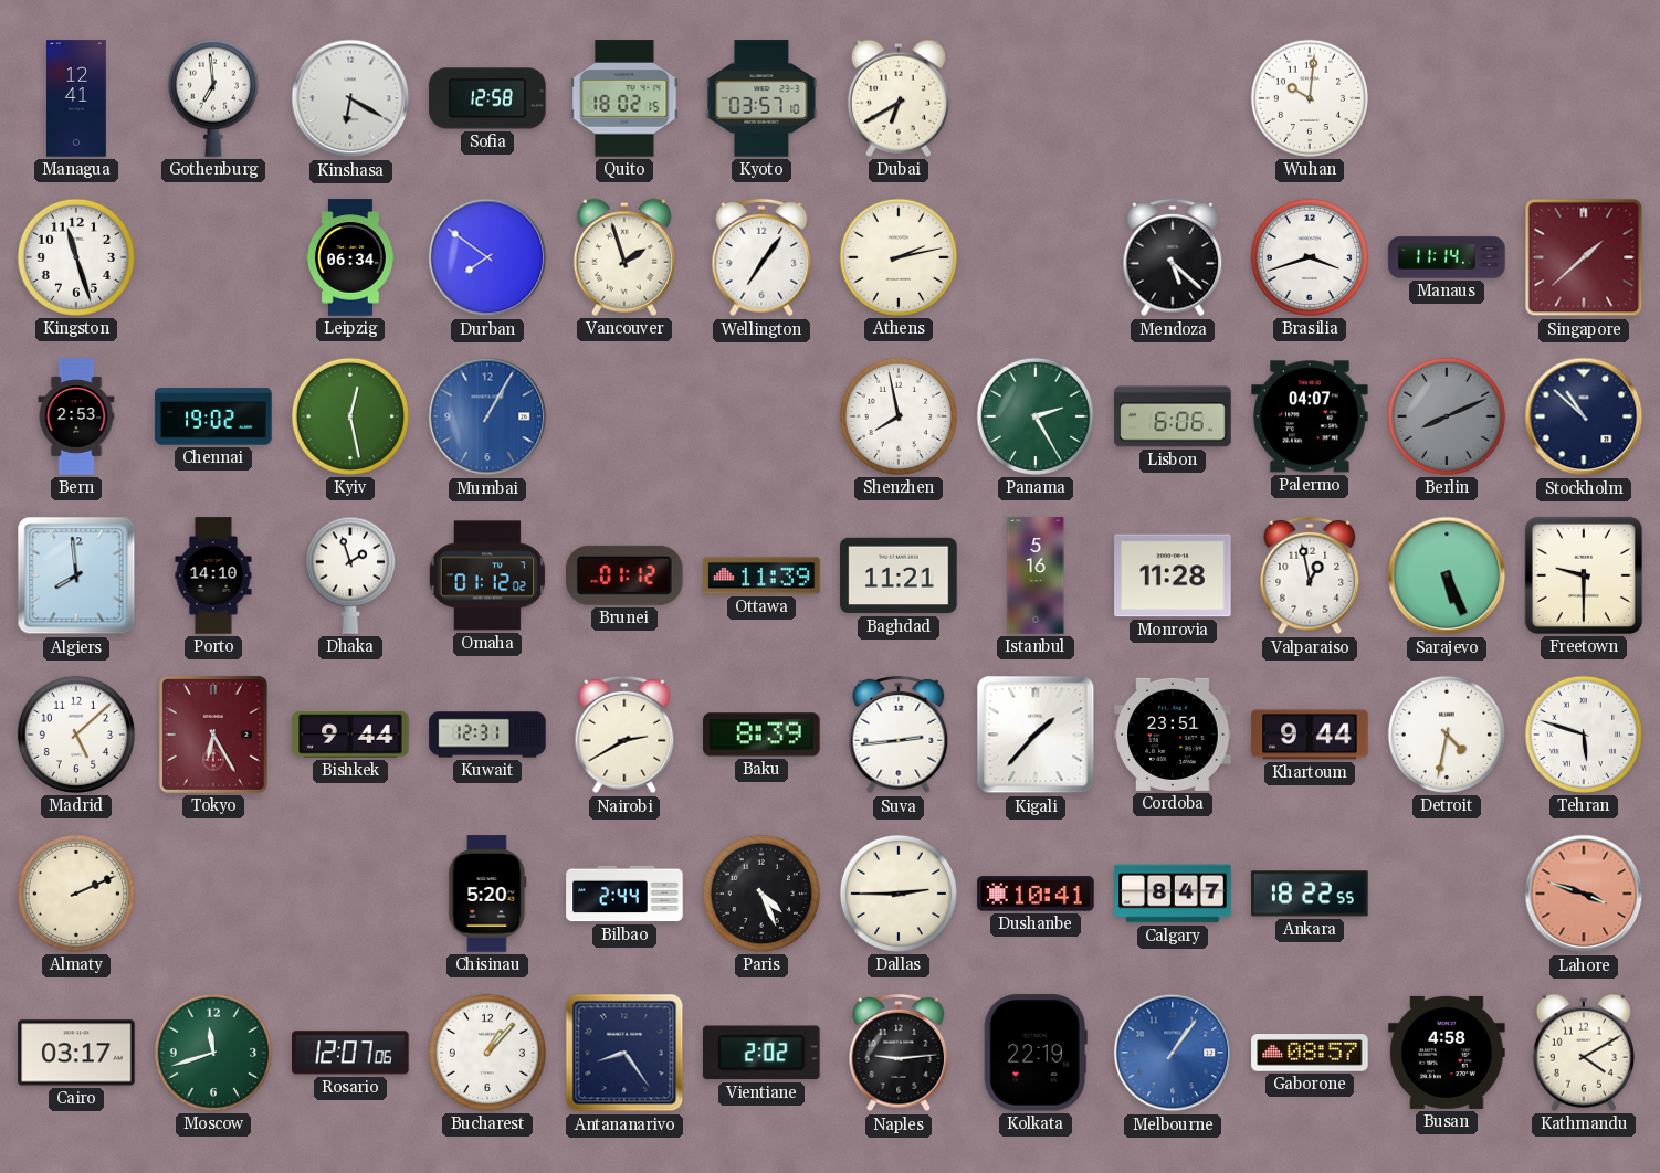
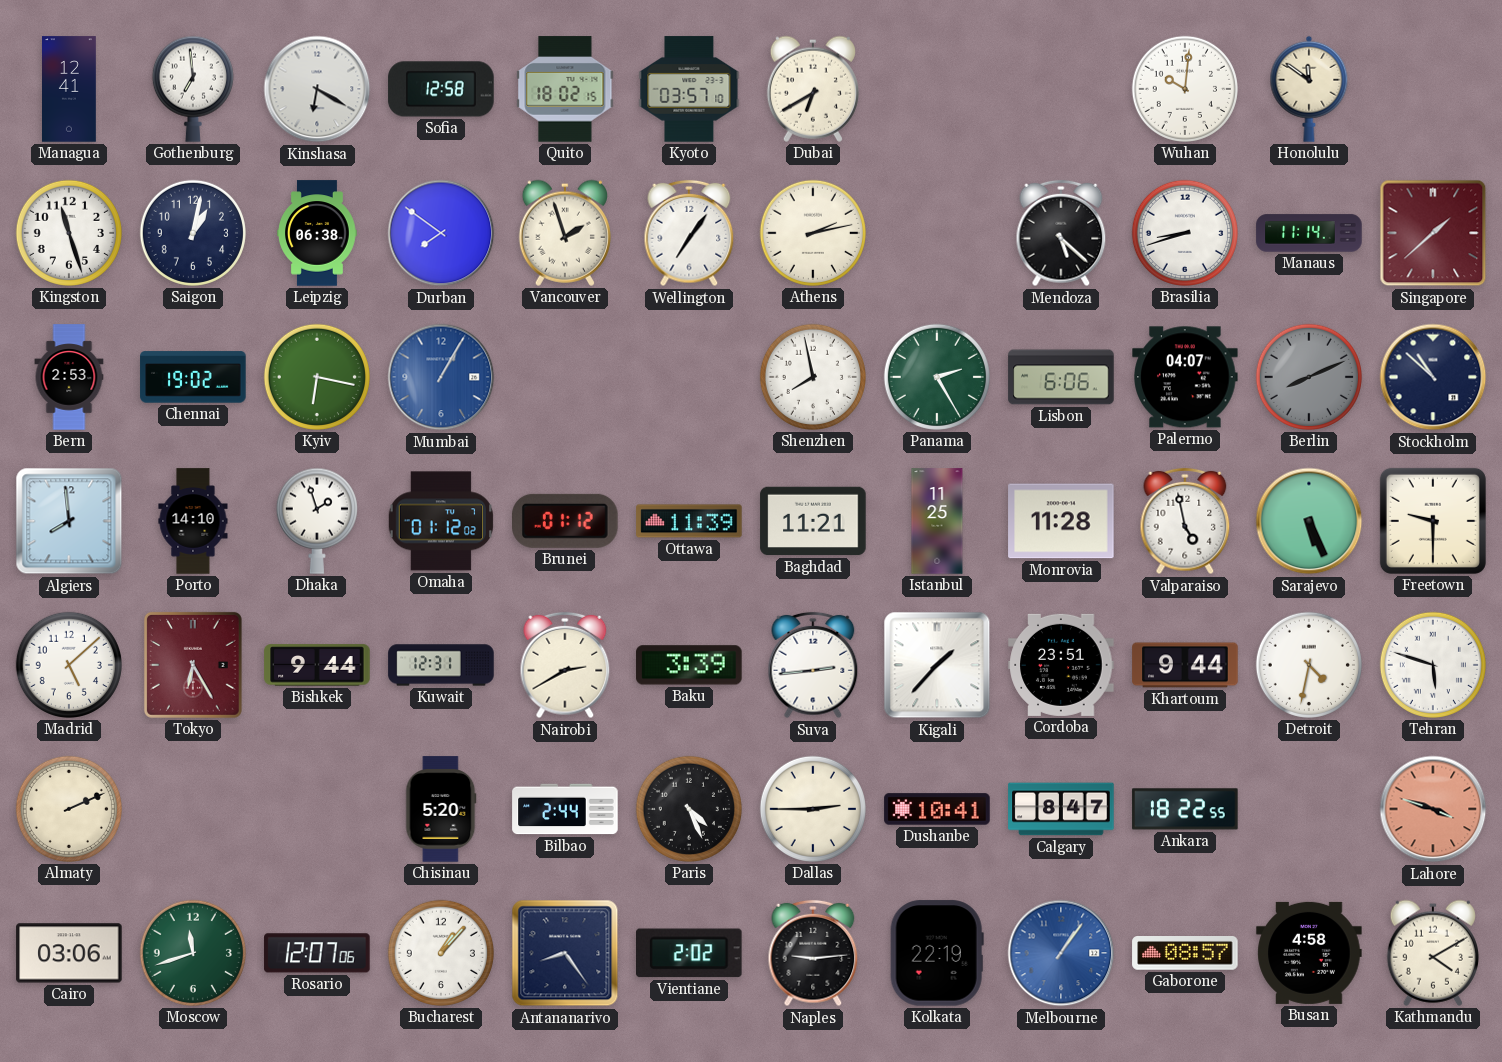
Honolulu: none -> 11:51 (1309, 89)
Saigon: none -> 1:02 (193, 233)
Leipzig: 06:34 -> 06:38 (318, 233)
Brasilia: 3:42 -> 8:42 (1185, 233)
Kyiv: 12:28 -> 6:17 (317, 377)
Istanbul: 5:16 -> 11:25 (937, 521)
Valparaiso: 12:58 -> 4:58 (1185, 521)
Baku: 8:39 -> 3:39 (689, 665)
Cairo: 03:17 -> 03:06 (69, 953)
